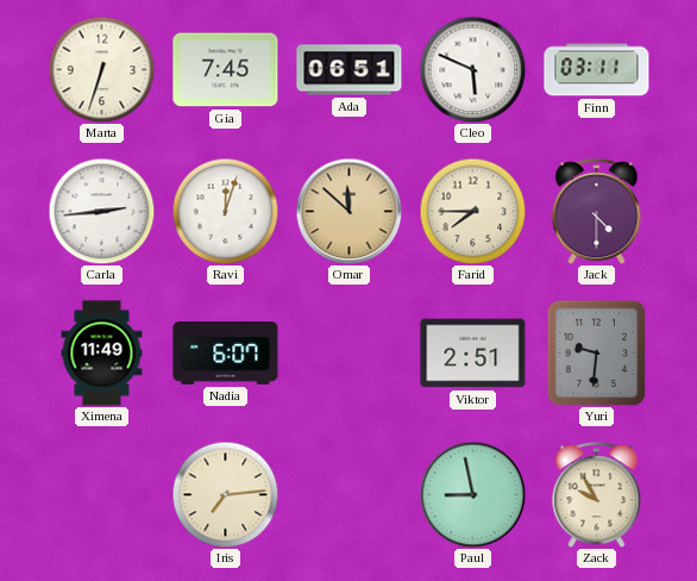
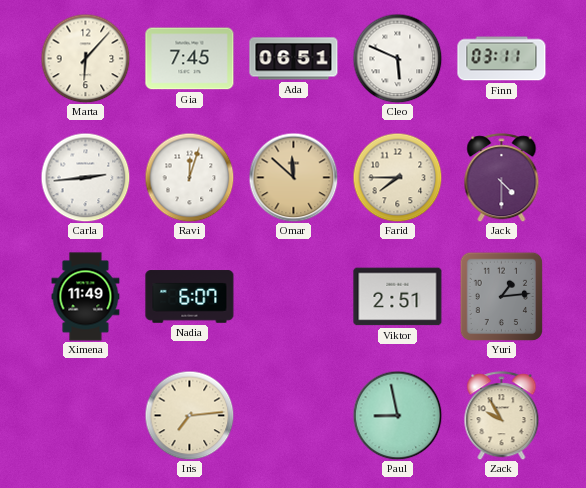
Marta: 6:33 -> 6:07 (85, 58)
Yuri: 9:31 -> 1:14 (502, 296)
